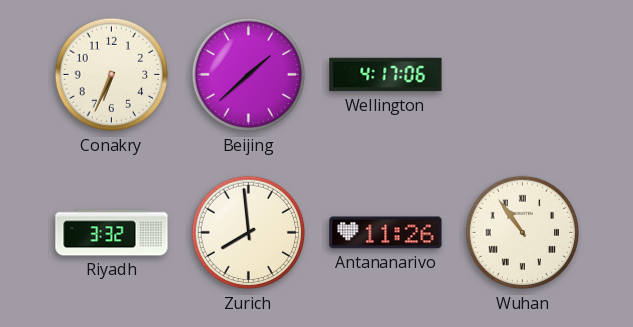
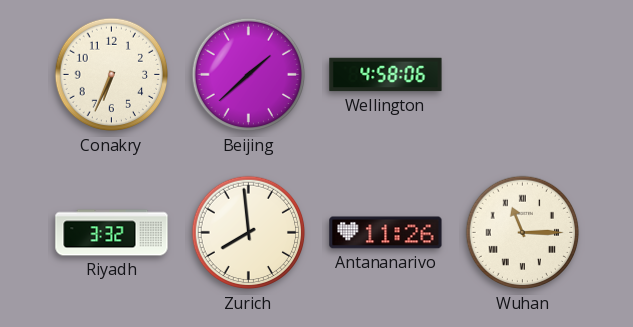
Wellington: 4:17 -> 4:58 (386, 75)
Wuhan: 10:54 -> 11:15 (523, 233)
